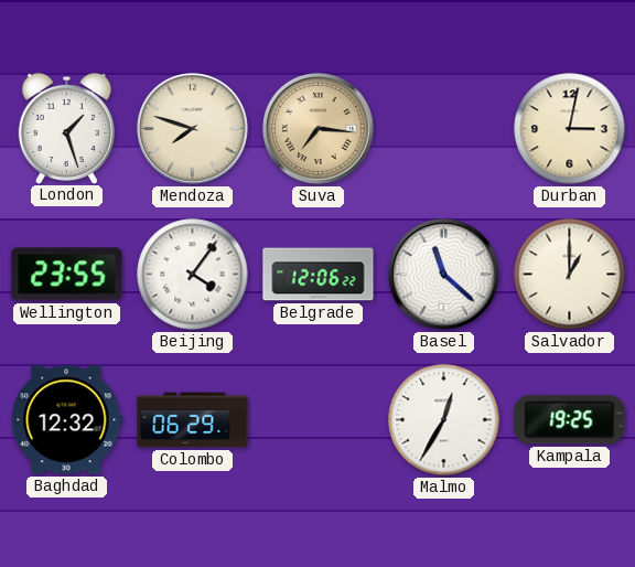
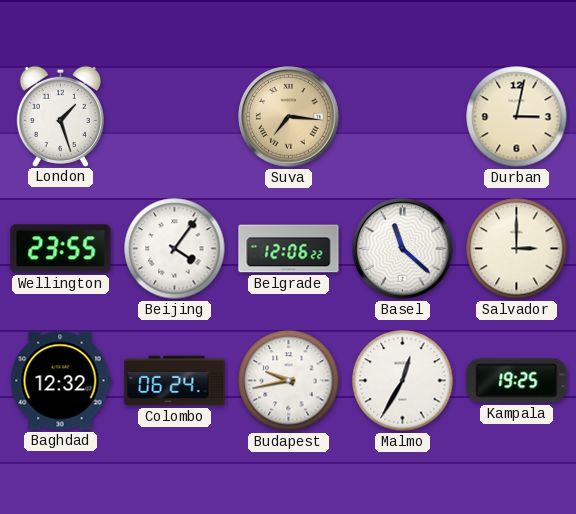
Mendoza: 7:48 -> none (193, 129)
Salvador: 1:00 -> 3:00 (517, 249)
Colombo: 06:29 -> 06:24 (175, 381)
Budapest: none -> 9:43 (289, 381)
